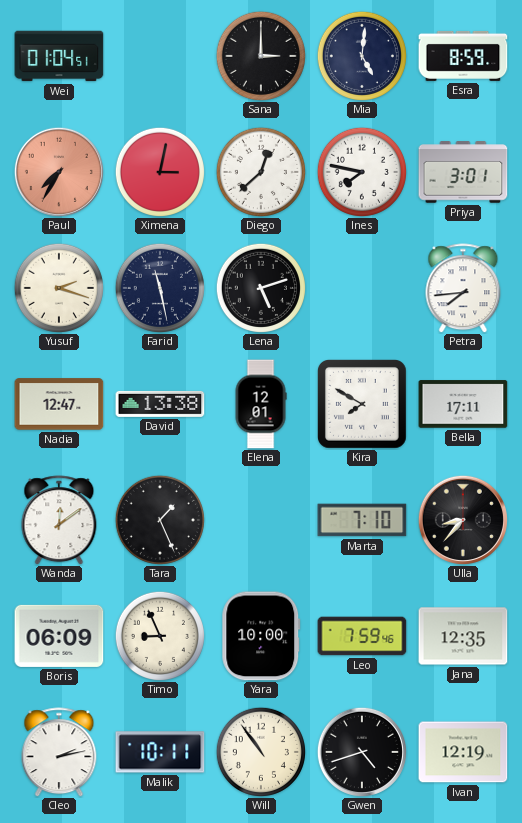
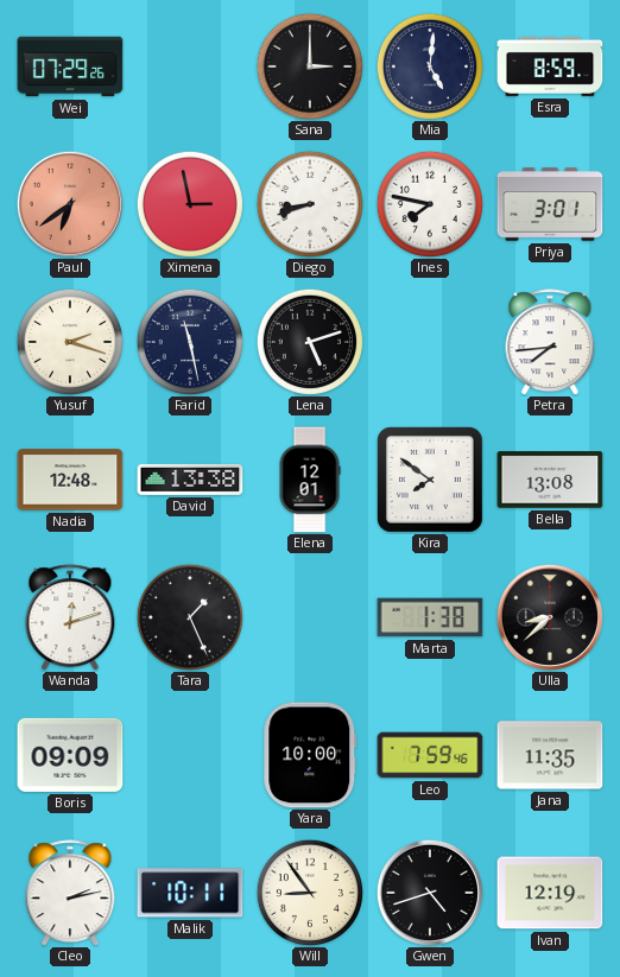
Wei: 01:04 -> 07:29 (70, 66)
Paul: 7:35 -> 6:39 (70, 204)
Ximena: 3:02 -> 2:58 (190, 204)
Diego: 12:38 -> 8:42 (310, 204)
Nadia: 12:47 -> 12:48 (70, 480)
Kira: 7:50 -> 7:51 (431, 481)
Bella: 17:11 -> 13:08 (550, 480)
Wanda: 12:09 -> 12:12 (70, 617)
Marta: 7:10 -> 1:38 (430, 617)
Ulla: 8:37 -> 8:38 (550, 617)
Boris: 06:09 -> 09:09 (70, 755)
Timo: 8:56 -> none (160, 636)
Jana: 12:35 -> 11:35 (550, 755)
Will: 10:54 -> 8:54 (310, 893)
